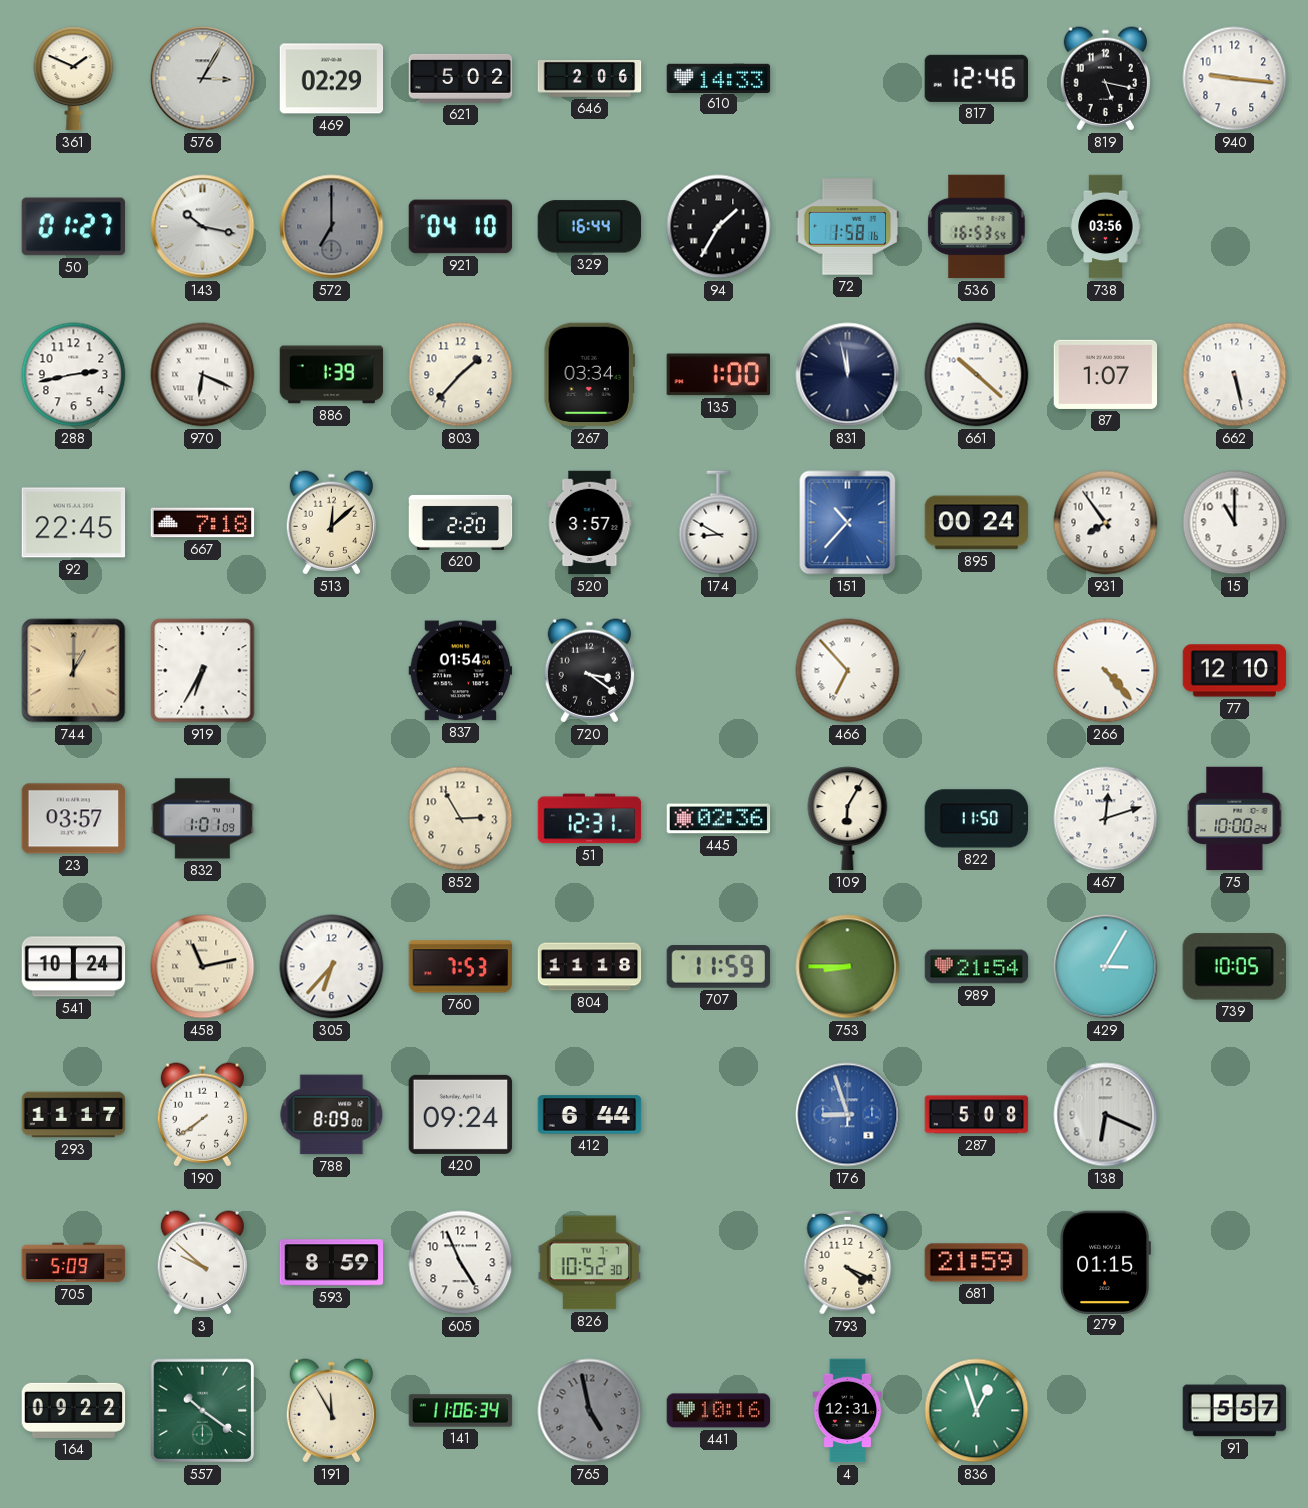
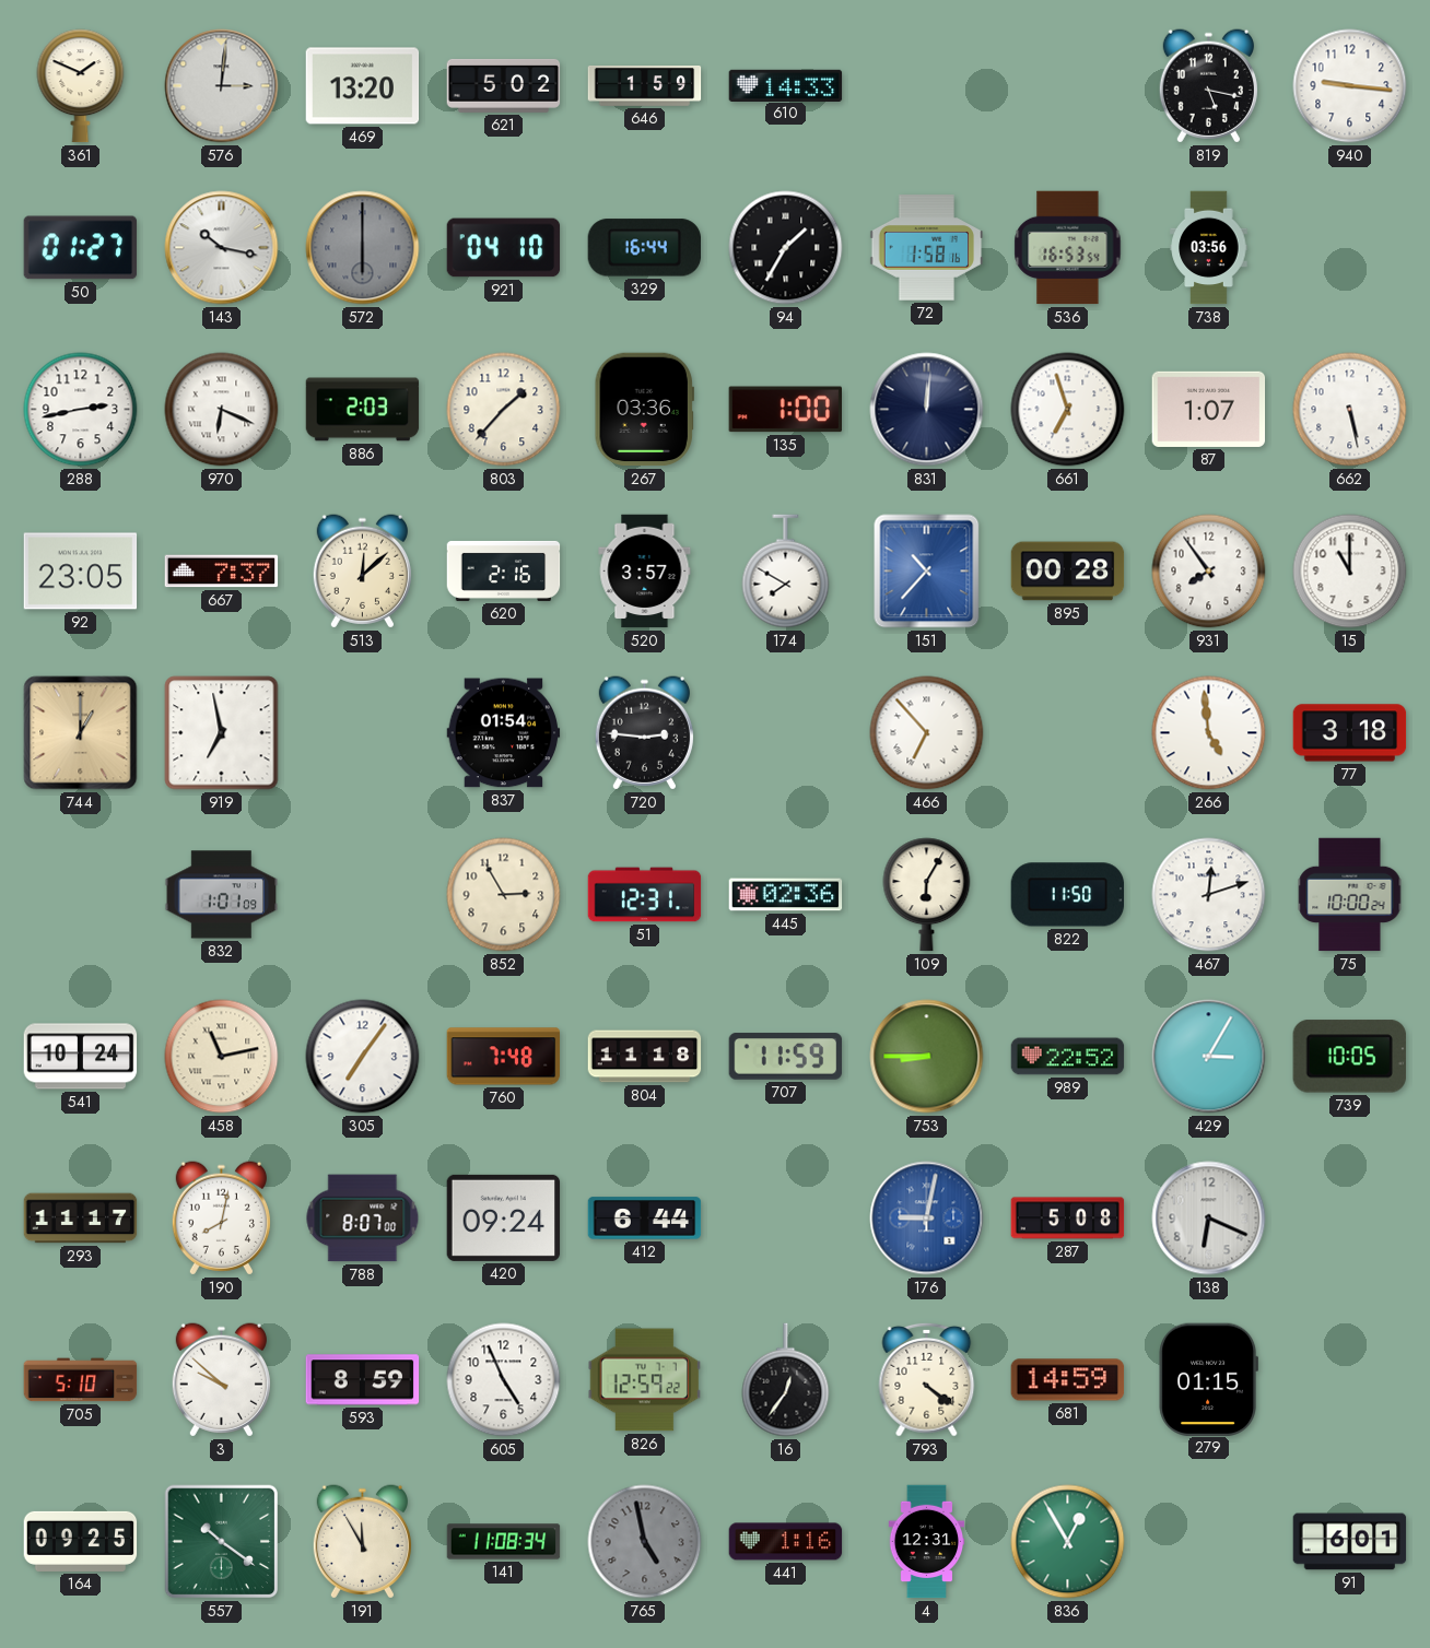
576: 3:05 -> 3:01 (222, 86)
469: 02:29 -> 13:20 (363, 86)
646: 2:06 -> 1:59 (645, 86)
817: 12:46 -> none (976, 78)
572: 7:00 -> 6:00 (363, 248)
886: 1:39 -> 2:03 (363, 410)
267: 03:34 -> 03:36 (644, 410)
831: 11:58 -> 12:01 (927, 410)
661: 10:22 -> 6:57 (1068, 410)
92: 22:45 -> 23:05 (81, 572)
667: 7:18 -> 7:37 (222, 572)
620: 2:20 -> 2:16 (504, 570)
174: 8:50 -> 7:50 (786, 572)
895: 00:24 -> 00:28 (1068, 572)
919: 6:35 -> 6:58 (222, 733)
720: 3:21 -> 2:46 (644, 733)
266: 4:23 -> 4:59 (1209, 733)
77: 12:10 -> 3:18 (1350, 733)
23: 03:57 -> none (74, 819)
305: 6:37 -> 7:06 (363, 1057)
760: 7:53 -> 7:48 (504, 1057)
989: 21:54 -> 22:52 (1068, 1057)
190: 7:39 -> 8:02 (221, 1219)
788: 8:09 -> 8:07 (363, 1219)
176: 8:57 -> 9:02 (927, 1219)
705: 5:09 -> 5:10 (81, 1380)
826: 10:52 -> 12:59 (645, 1380)
16: none -> 12:36 (786, 1380)
793: 4:19 -> 4:21 (927, 1379)
681: 21:59 -> 14:59 (1068, 1380)
164: 09:22 -> 09:25 (81, 1541)
141: 11:06 -> 11:08 (504, 1542)
441: 10:16 -> 1:16 (786, 1542)
836: 12:57 -> 12:55 (1068, 1542)
91: 5:57 -> 6:01 (1350, 1542)
